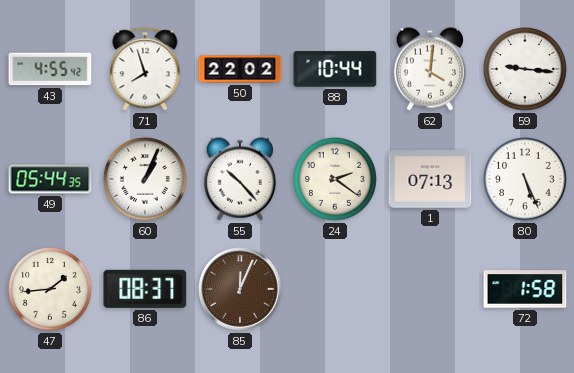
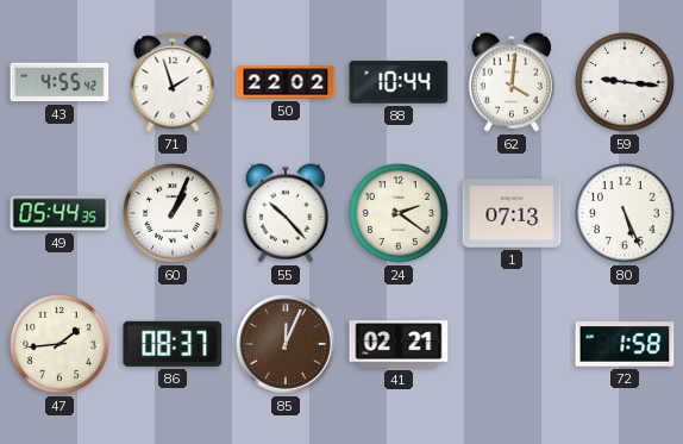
71: 7:57 -> 1:57 (173, 82)
41: none -> 02:21 (399, 344)
